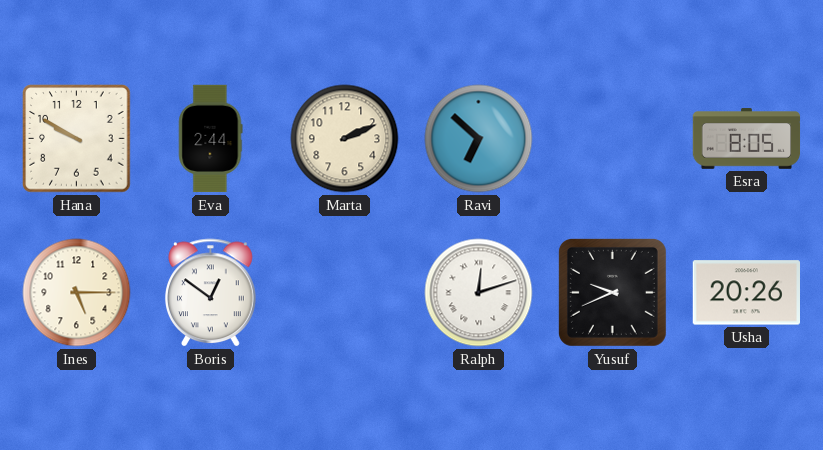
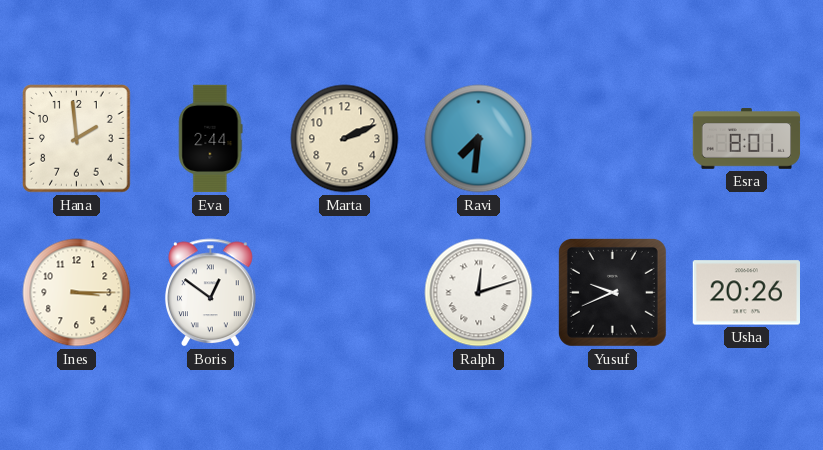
Hana: 9:50 -> 1:59 (77, 139)
Ravi: 6:52 -> 7:31 (479, 139)
Esra: 8:05 -> 8:01 (747, 139)
Ines: 5:15 -> 3:15 (77, 293)
